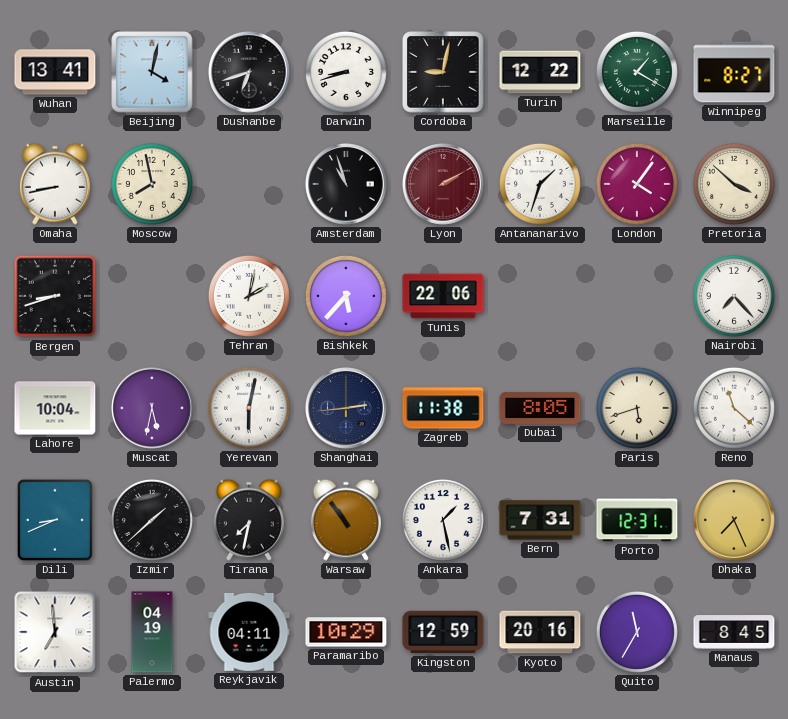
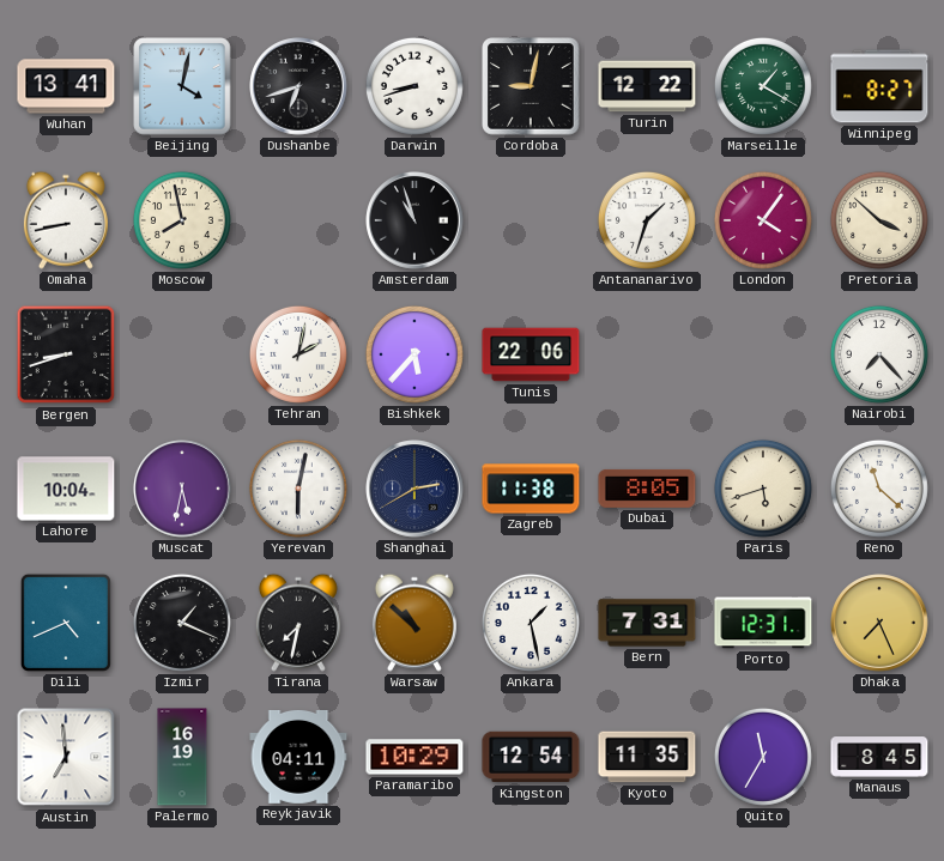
Lyon: 2:10 -> none (443, 184)
Shanghai: 2:44 -> 2:40 (414, 489)
Dili: 8:41 -> 4:41 (66, 623)
Izmir: 1:38 -> 1:19 (182, 623)
Warsaw: 10:54 -> 10:52 (414, 623)
Palermo: 04:19 -> 16:19 (182, 757)
Kingston: 12:59 -> 12:54 (531, 757)
Kyoto: 20:16 -> 11:35 (647, 757)
